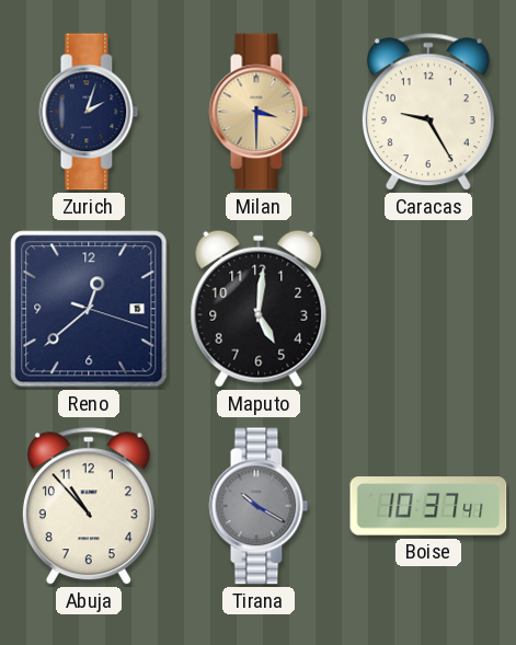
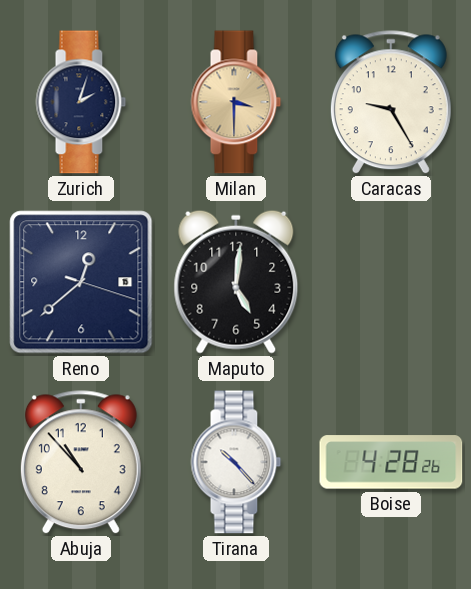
Tirana: 10:20 -> 10:23 (236, 462)
Tirana dial: grey -> white (236, 462)
Boise: 10:37 -> 4:28 (391, 462)
